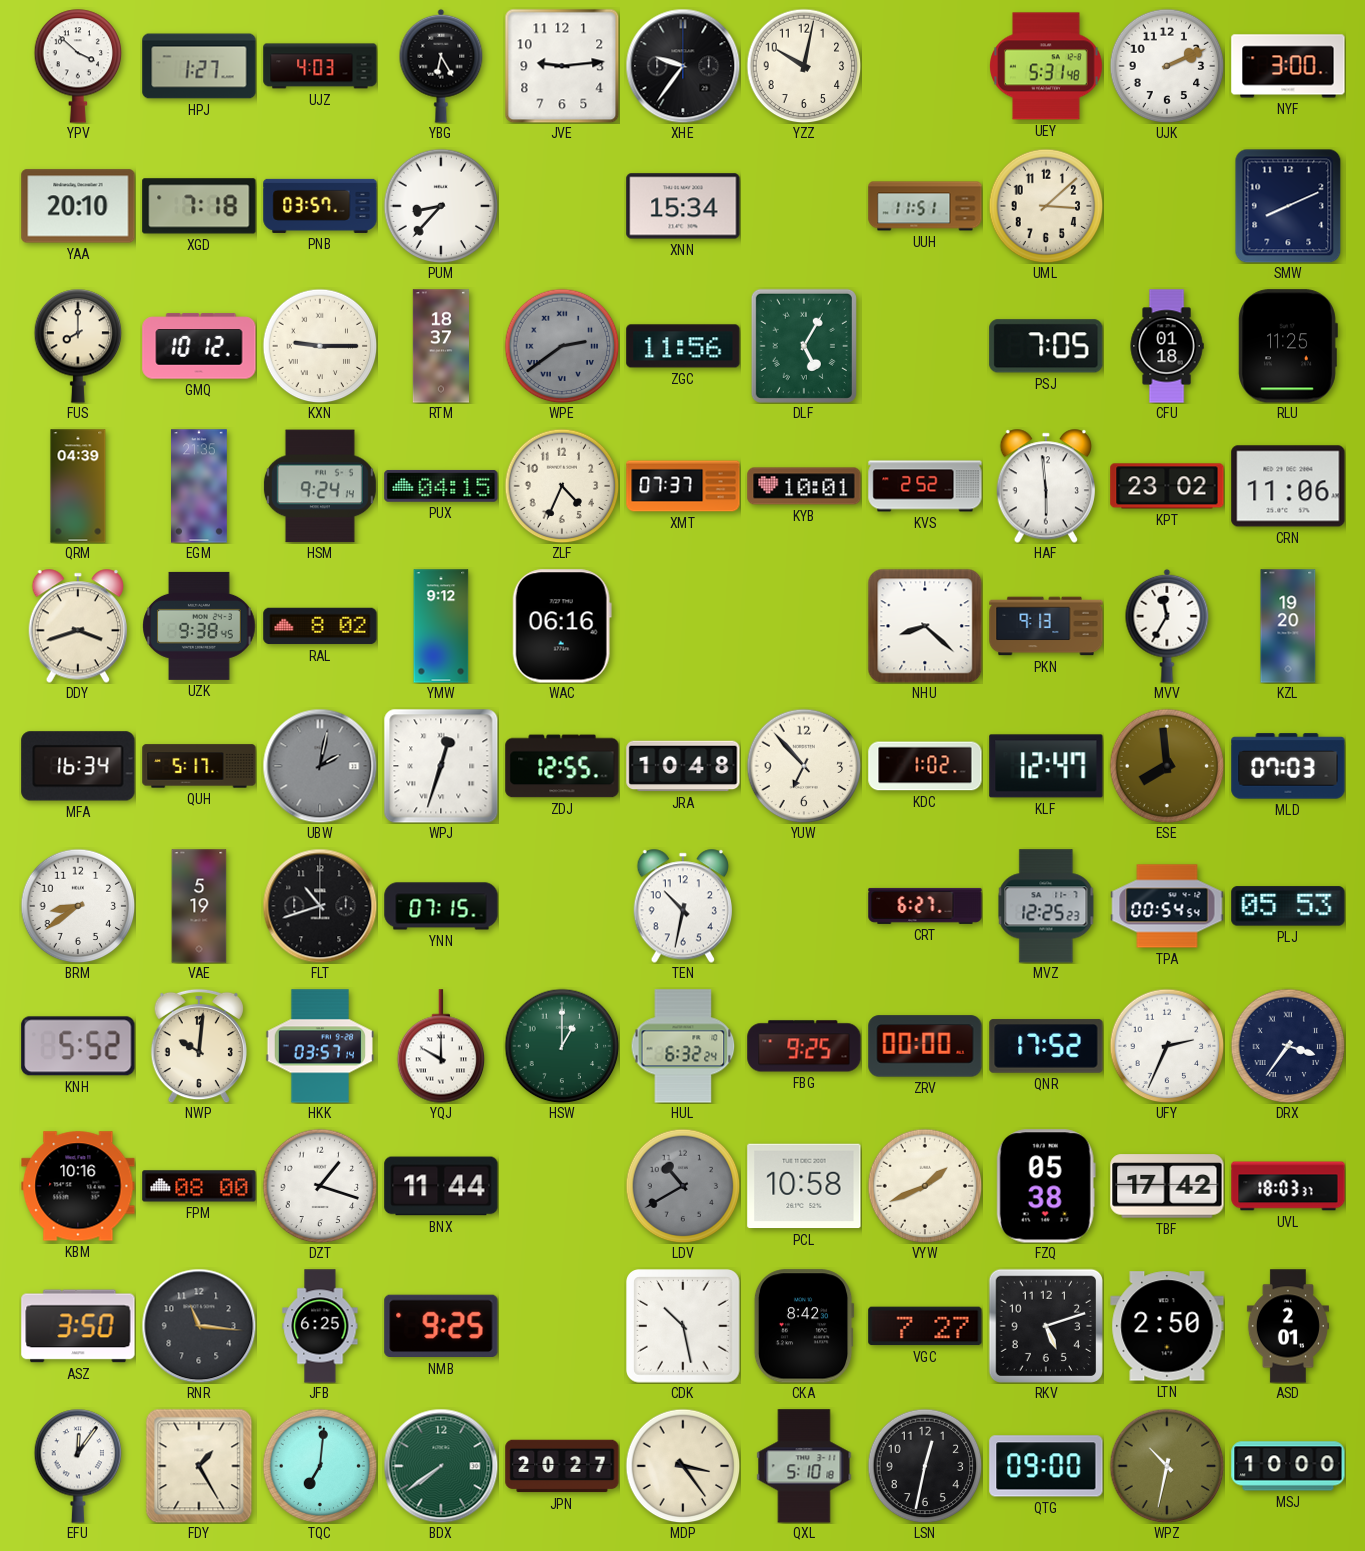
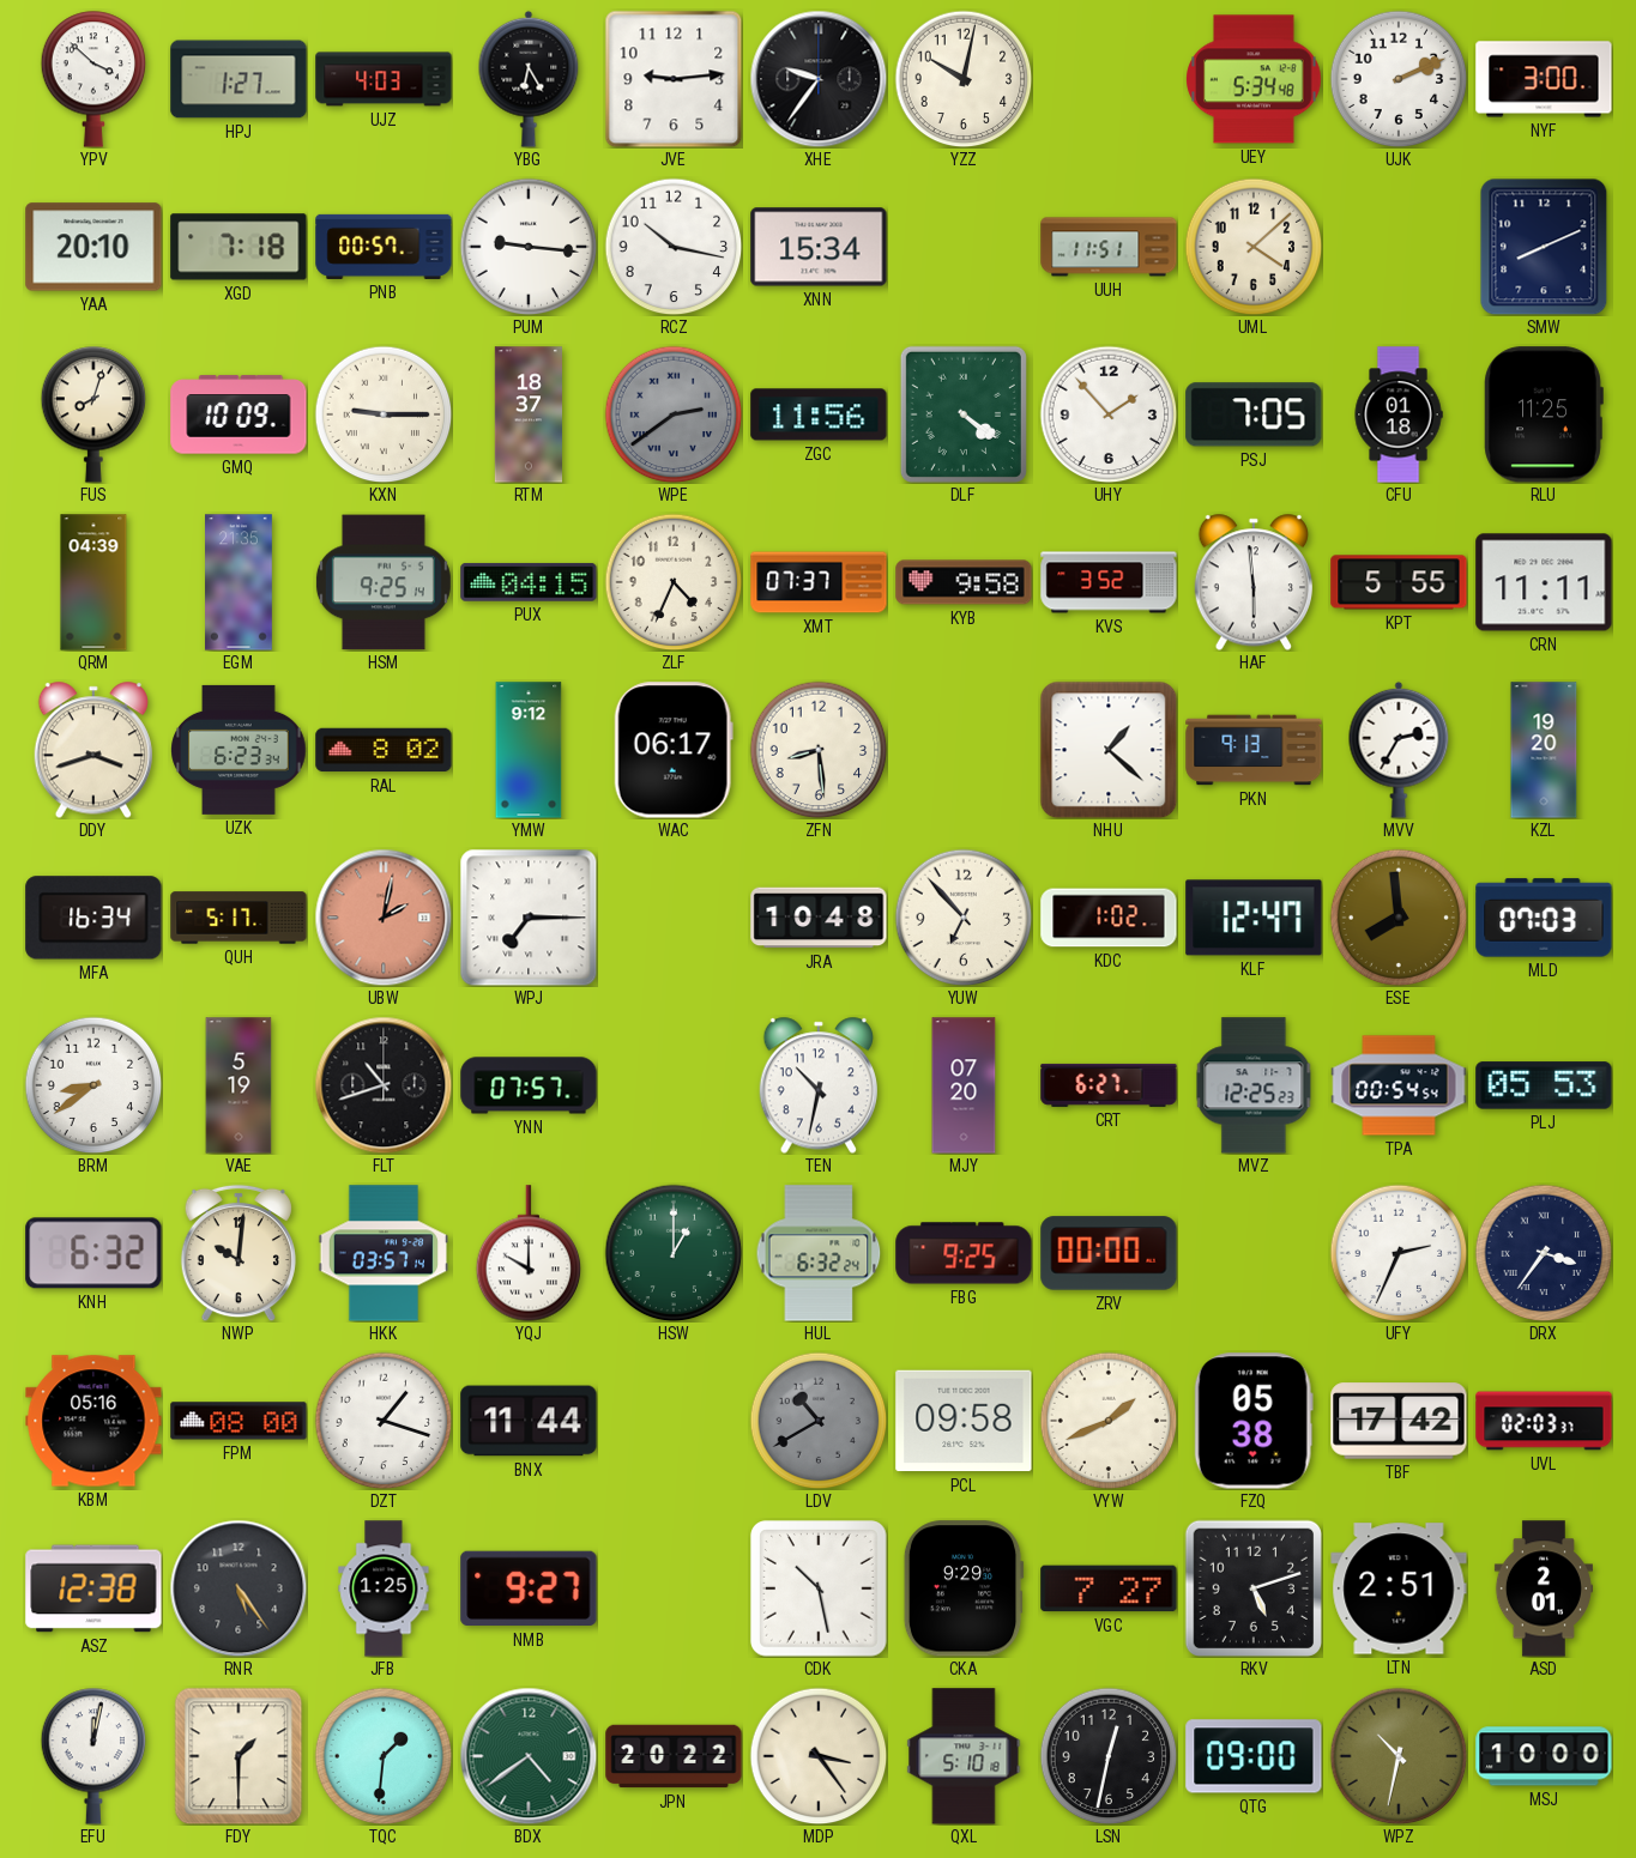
UEY: 5:31 -> 5:34 (1254, 79)
PNB: 03:57 -> 00:57 (384, 247)
PUM: 8:37 -> 9:16 (529, 247)
RCZ: none -> 10:17 (674, 247)
UML: 3:08 -> 4:08 (1254, 247)
FUS: 8:00 -> 8:03 (93, 414)
GMQ: 10:12 -> 10:09 (239, 414)
DLF: 5:05 -> 4:21 (964, 414)
UHY: none -> 1:53 (1109, 414)
HSM: 9:24 -> 9:25 (384, 582)
KYB: 10:01 -> 9:58 (964, 582)
KVS: 2:52 -> 3:52 (1109, 582)
KPT: 23:02 -> 5:55 (1399, 582)
CRN: 11:06 -> 11:11 (1544, 582)
UZK: 9:38 -> 6:23 (239, 750)
WAC: 06:16 -> 06:17 (674, 750)
ZFN: none -> 8:29 (819, 750)
NHU: 8:22 -> 1:22 (1109, 750)
MVV: 11:35 -> 2:35 (1399, 750)
UBW dial: grey -> salmon (384, 918)
WPJ: 12:33 -> 7:15 (529, 918)
ZDJ: 12:55 -> none (562, 766)
YNN: 07:15 -> 07:57 (529, 1085)
MJY: none -> 07:20 (964, 1085)
KNH: 5:52 -> 6:32 (93, 1253)
QNR: 17:52 -> none (1046, 1046)
KBM: 10:16 -> 05:16 (93, 1421)
PCL: 10:58 -> 09:58 (964, 1421)
UVL: 18:03 -> 02:03 (1544, 1421)
ASZ: 3:50 -> 12:38 (93, 1588)
RNR: 11:16 -> 5:24 (239, 1588)
JFB: 6:25 -> 1:25 (384, 1588)
NMB: 9:25 -> 9:27 (529, 1588)
CKA: 8:42 -> 9:29 (964, 1588)
LTN: 2:50 -> 2:51 (1399, 1588)
EFU: 12:06 -> 12:02 (93, 1756)
FDY: 1:25 -> 1:30 (239, 1756)
TQC: 7:01 -> 1:31 (384, 1756)
BDX: 7:39 -> 4:39 (529, 1756)
JPN: 20:27 -> 20:22 (674, 1756)
